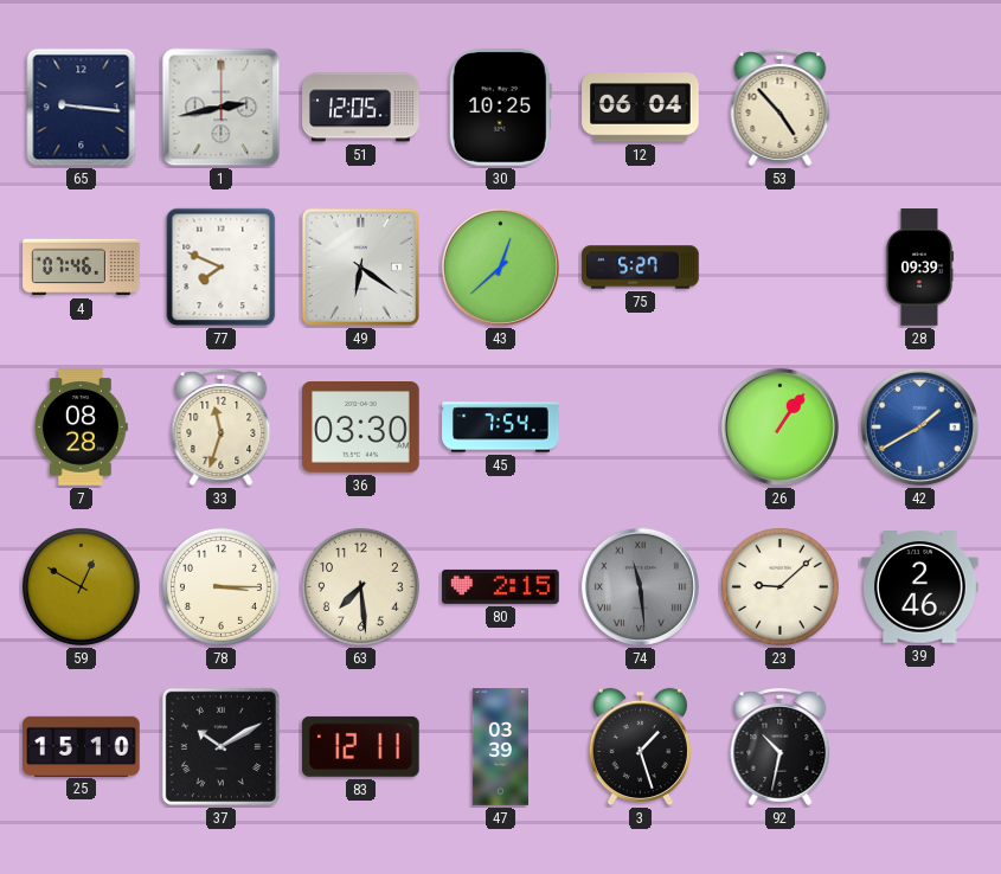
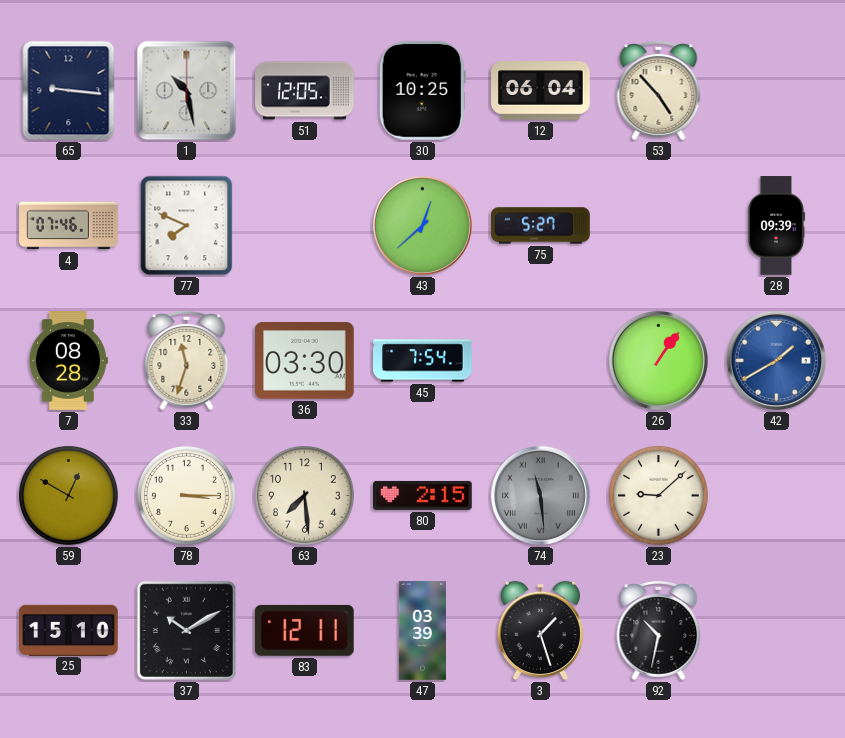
1: 2:43 -> 10:28 (187, 91)
49: 6:21 -> none (360, 266)
39: 2:46 -> none (920, 587)
